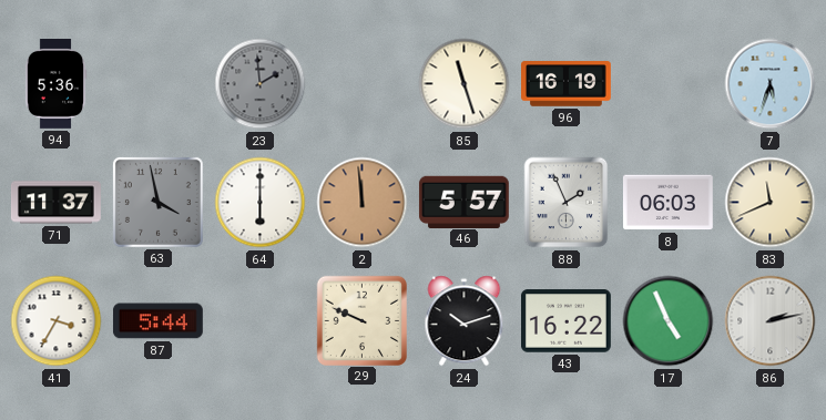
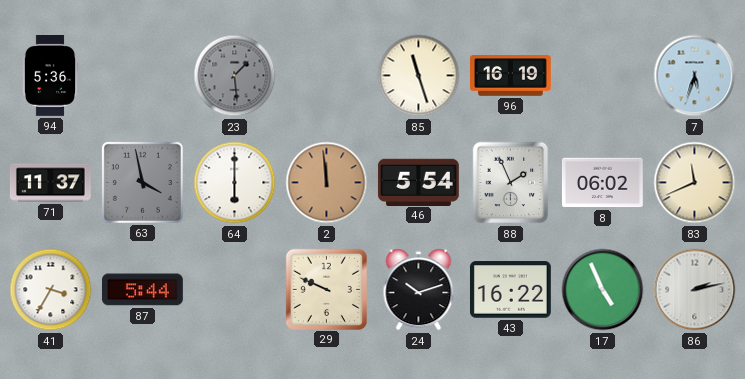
23: 1:59 -> 1:29 (235, 76)
46: 5:57 -> 5:54 (418, 182)
8: 06:03 -> 06:02 (602, 183)
